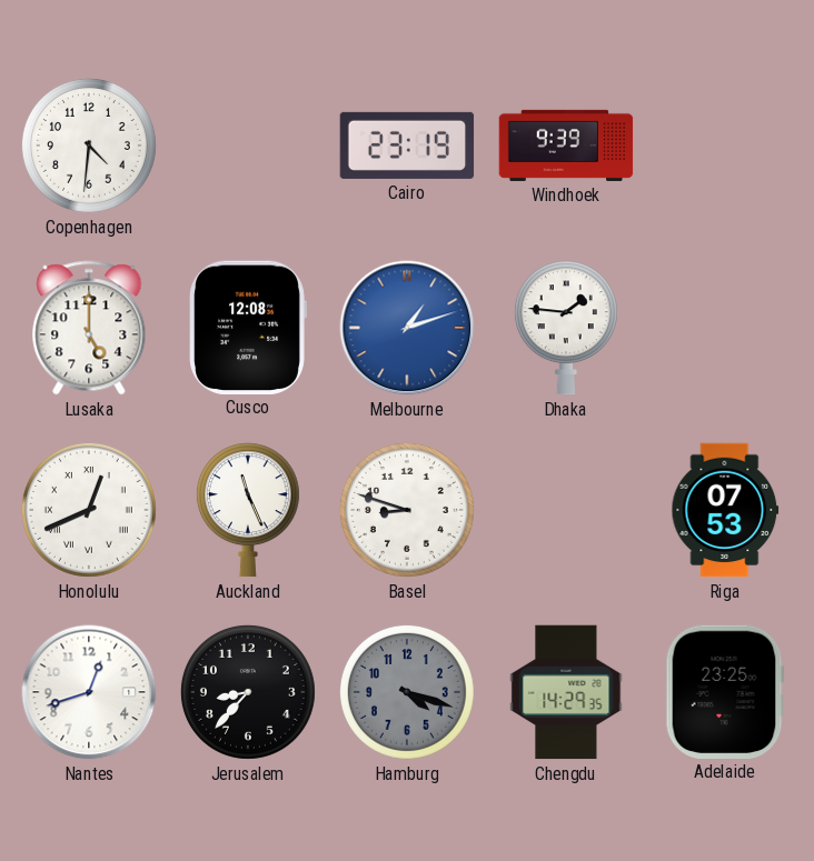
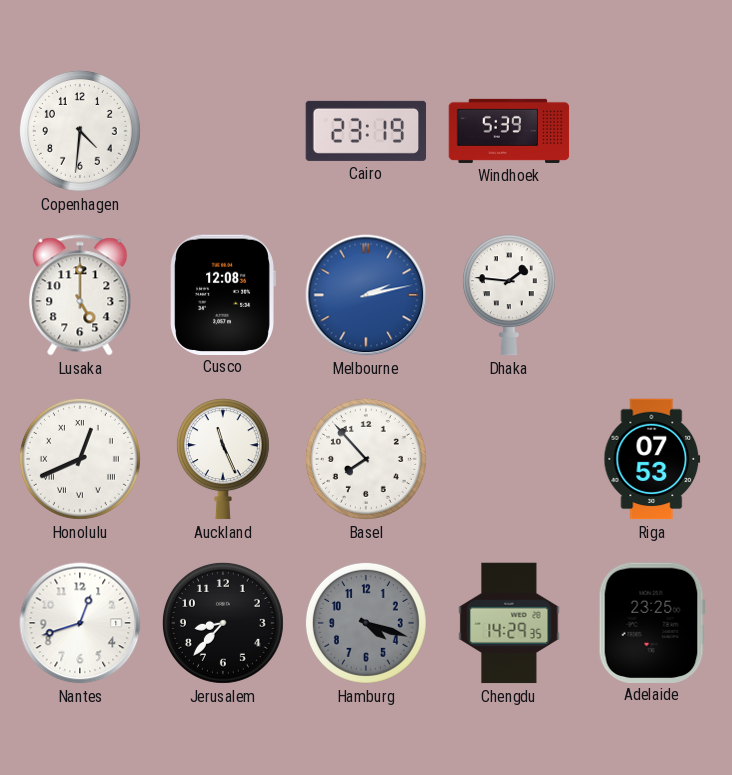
Windhoek: 9:39 -> 5:39 (509, 131)
Melbourne: 1:12 -> 2:13 (366, 295)
Basel: 8:48 -> 7:53 (366, 459)
